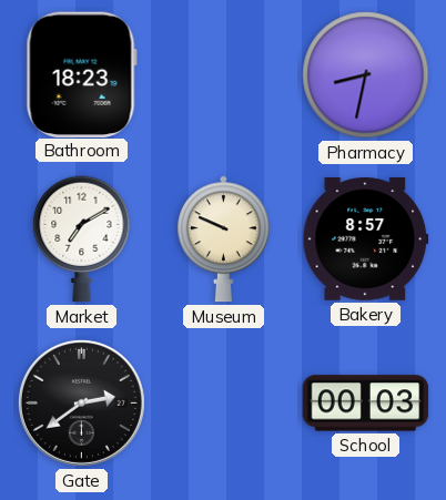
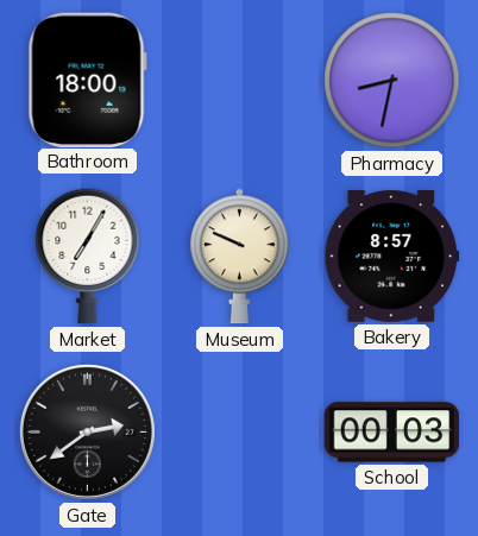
Bathroom: 18:23 -> 18:00 (87, 80)
Market: 7:10 -> 7:05 (88, 257)
